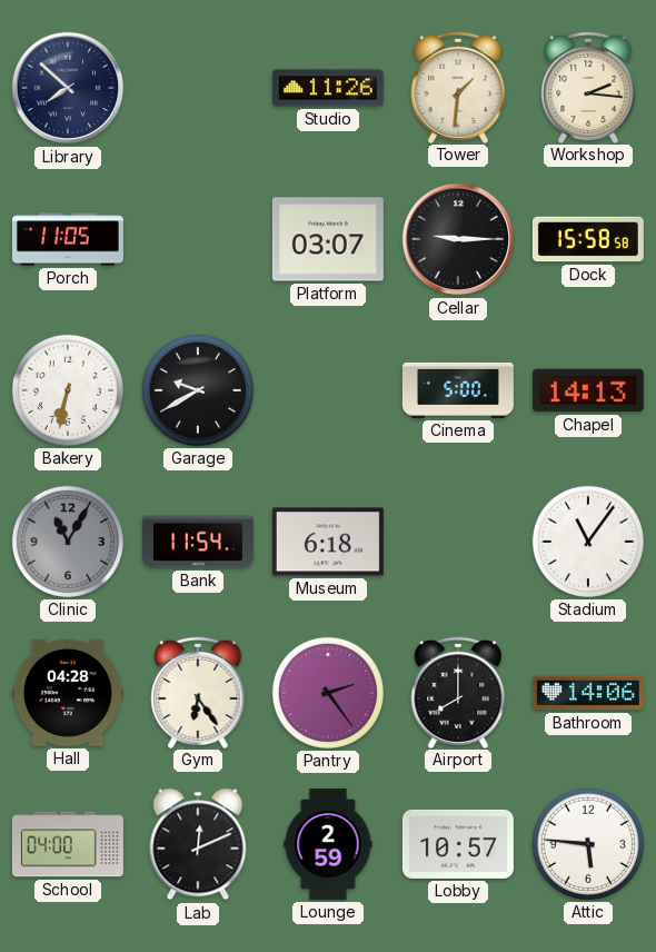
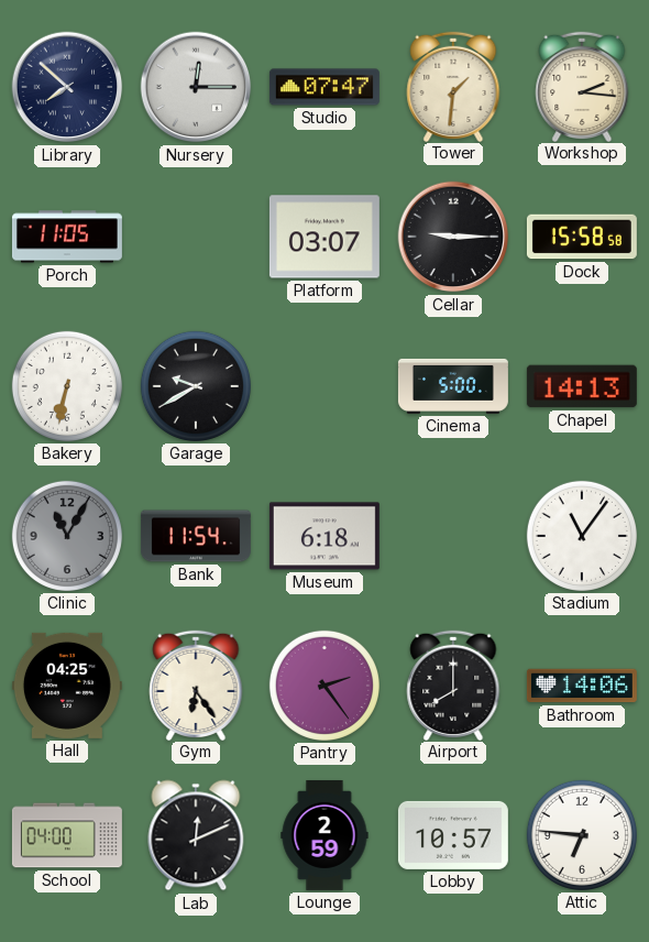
Nursery: none -> 12:15 (196, 87)
Studio: 11:26 -> 07:47 (324, 87)
Hall: 04:28 -> 04:25 (67, 686)
Attic: 5:46 -> 6:46 (582, 835)
